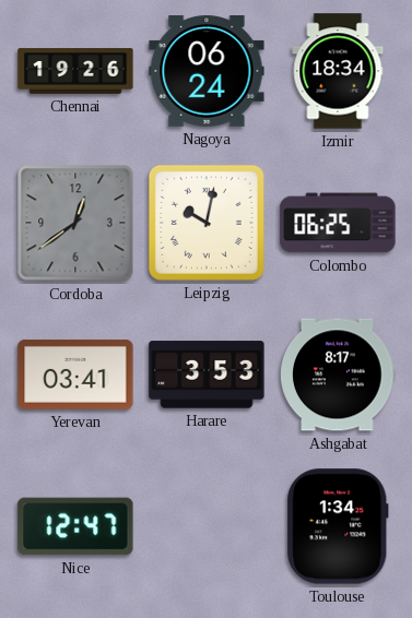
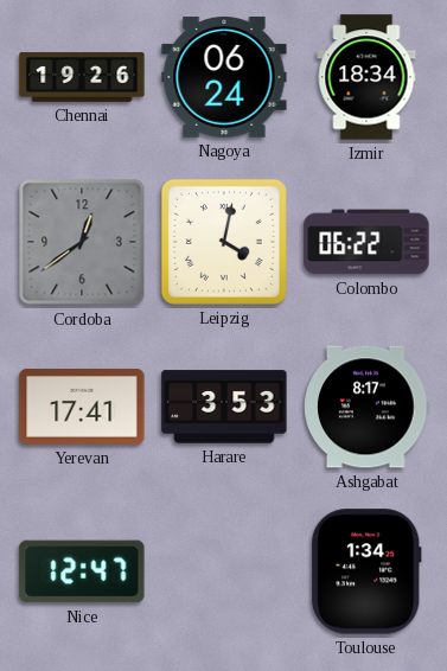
Leipzig: 10:02 -> 4:02 (224, 242)
Colombo: 06:25 -> 06:22 (366, 242)
Yerevan: 03:41 -> 17:41 (82, 407)
